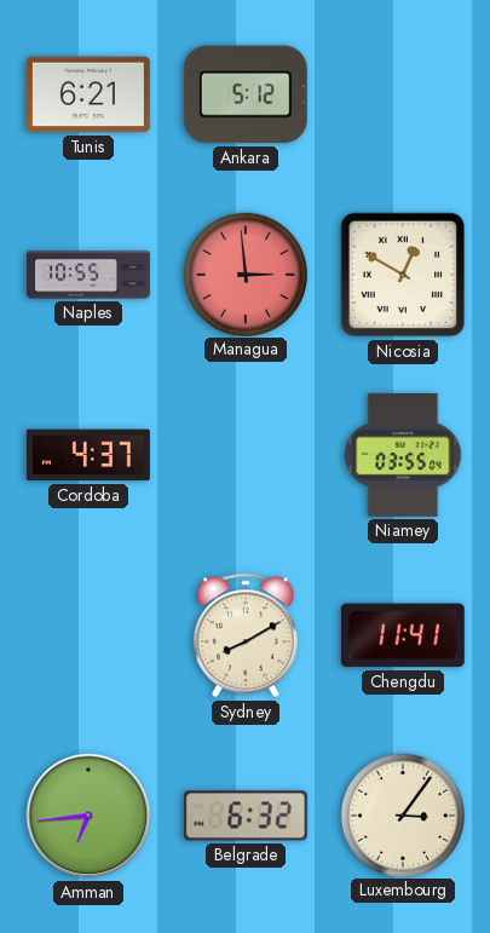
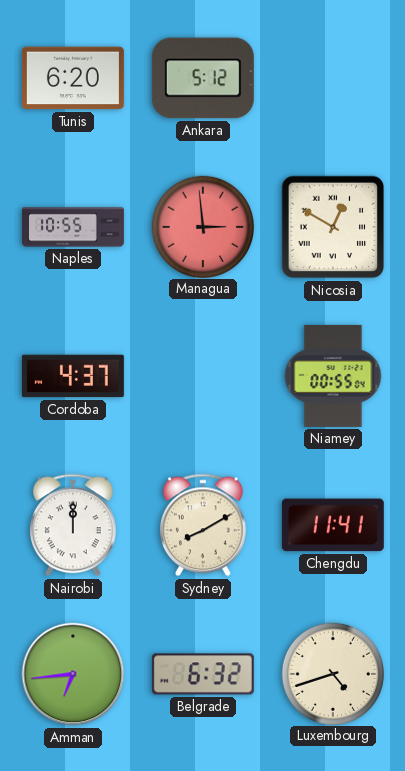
Tunis: 6:21 -> 6:20 (73, 78)
Niamey: 03:55 -> 00:55 (333, 376)
Nairobi: none -> 12:00 (73, 525)
Luxembourg: 3:06 -> 4:42 (332, 673)
